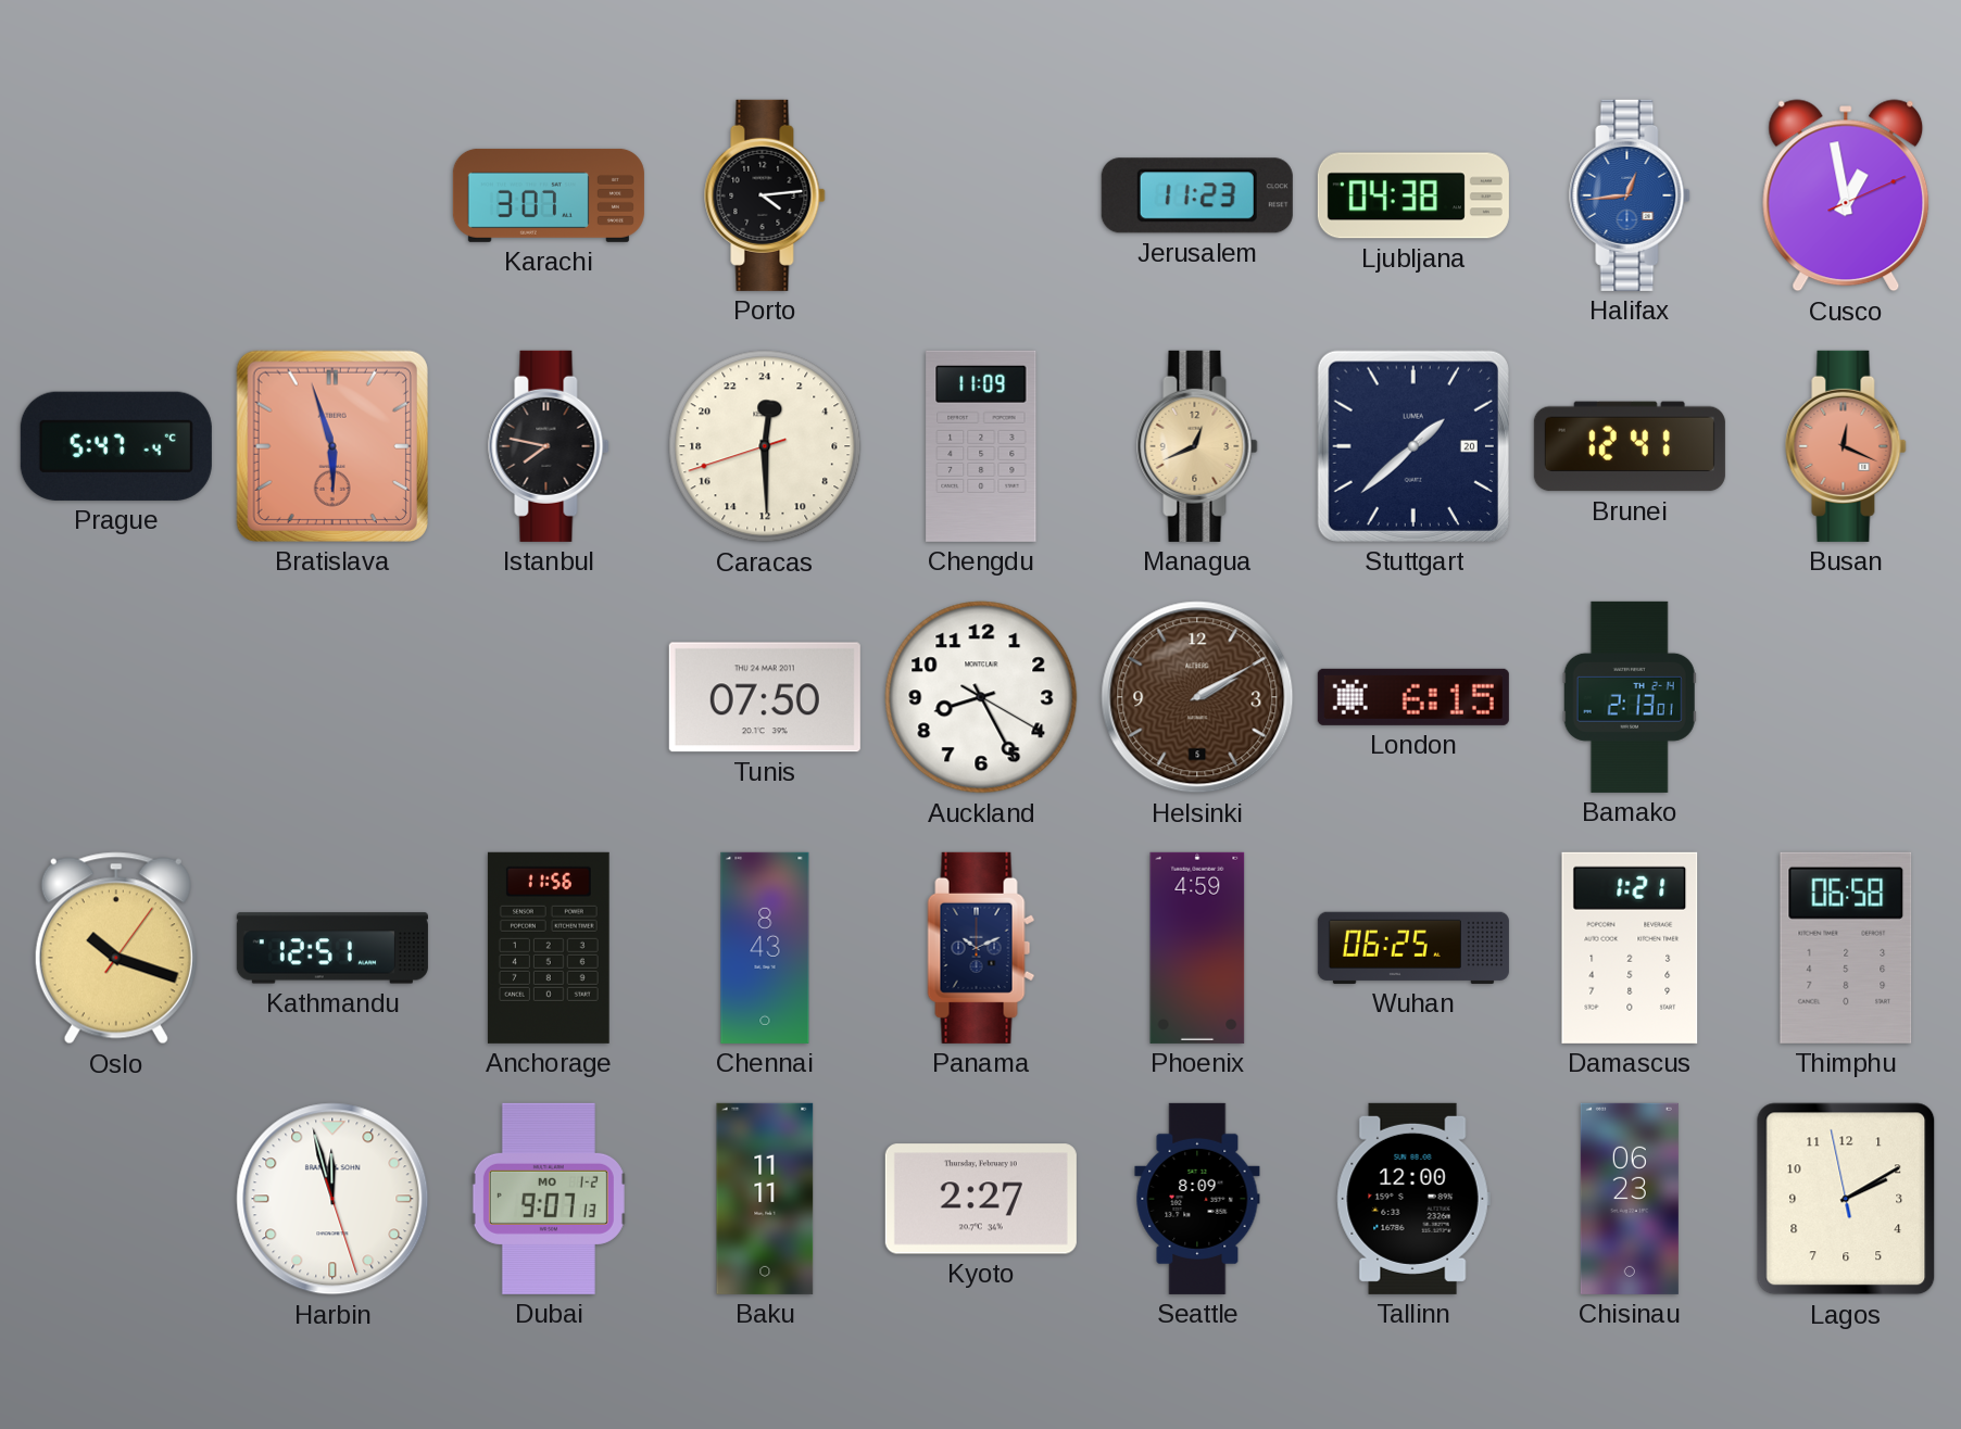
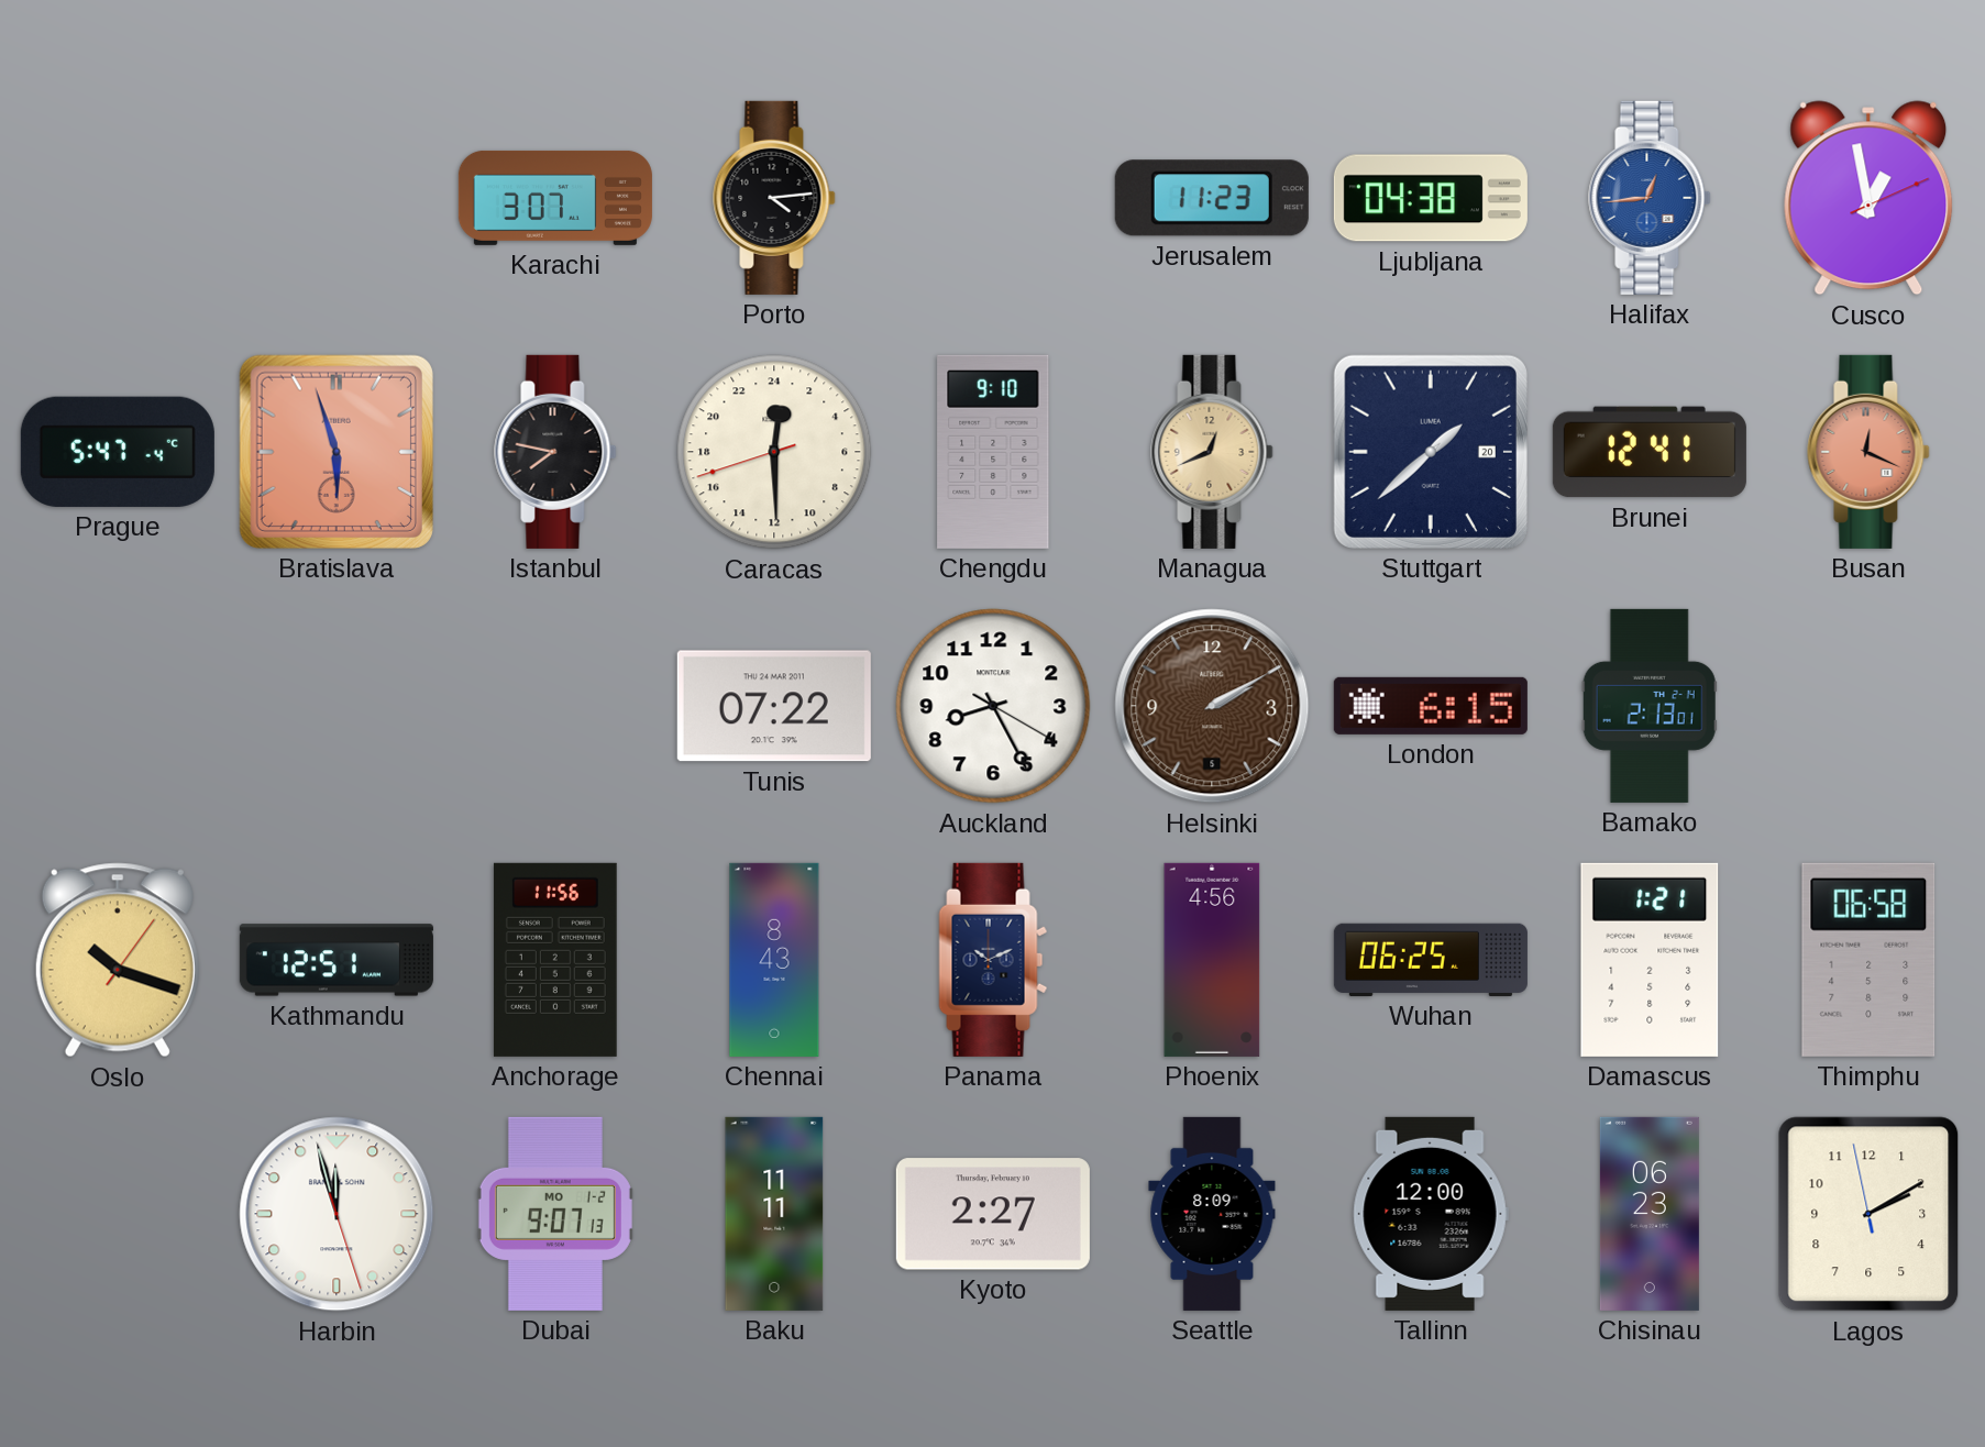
Chengdu: 11:09 -> 9:10 (993, 452)
Tunis: 07:50 -> 07:22 (774, 706)
Phoenix: 4:59 -> 4:56 (1212, 960)
